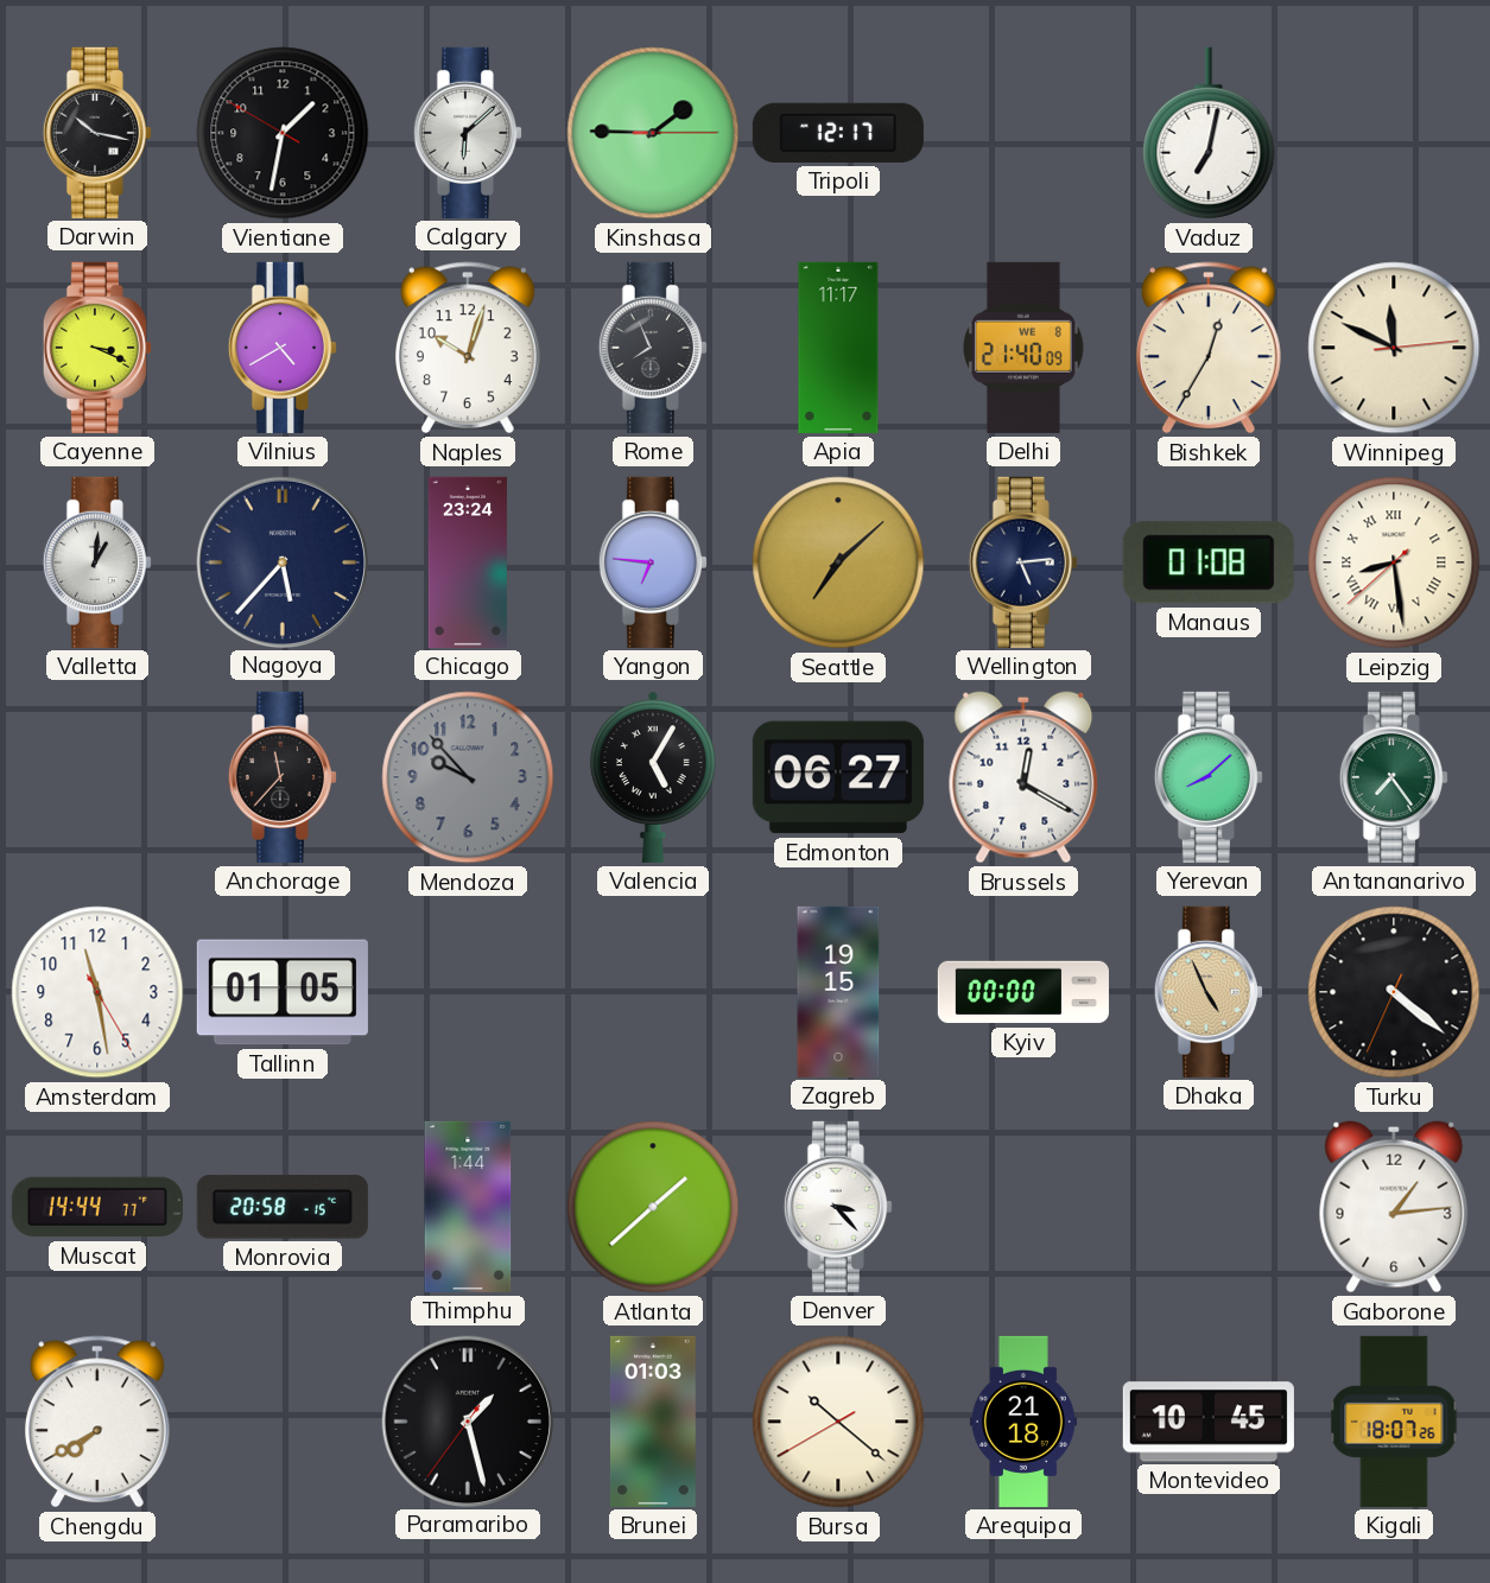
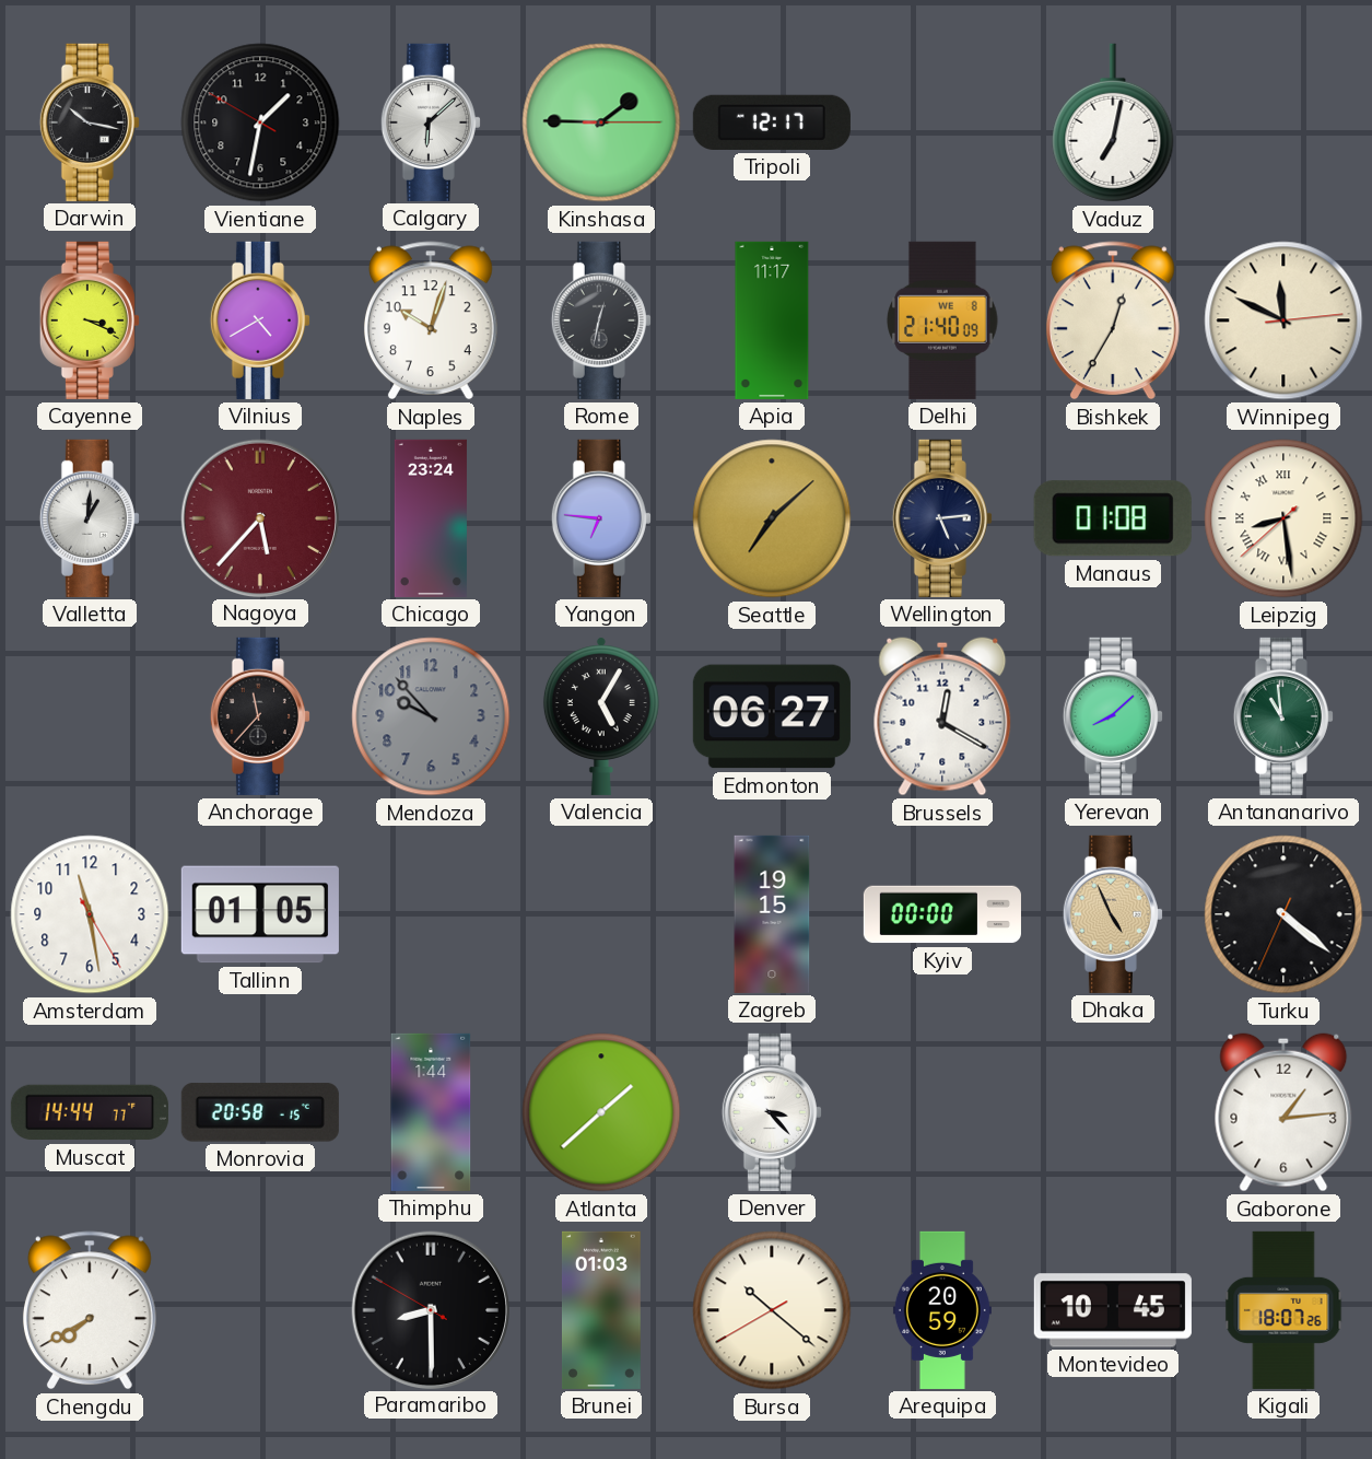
Rome: 7:56 -> 12:32 (601, 320)
Nagoya dial: navy -> burgundy (259, 517)
Antananarivo: 7:24 -> 10:59 (1283, 716)
Paramaribo: 1:27 -> 8:29 (430, 1309)
Arequipa: 21:18 -> 20:59 (942, 1310)
